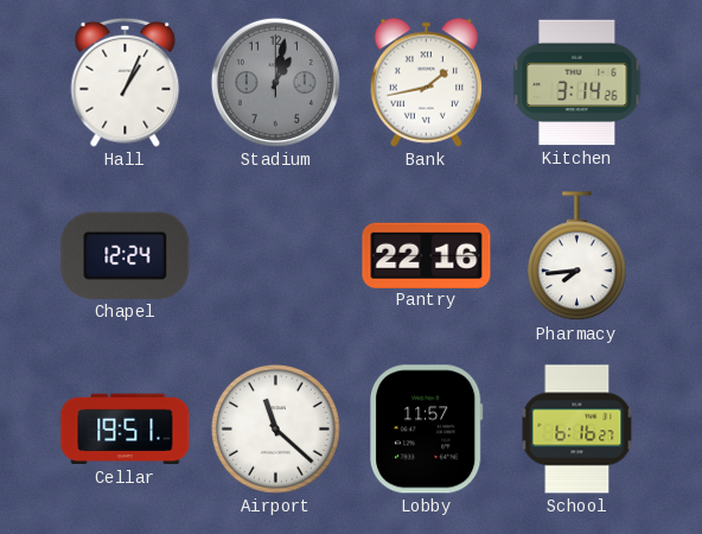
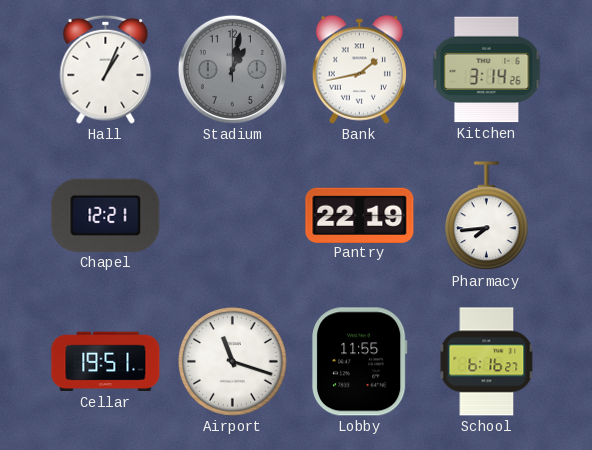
Chapel: 12:24 -> 12:21 (106, 215)
Pantry: 22:16 -> 22:19 (360, 215)
Airport: 11:22 -> 11:18 (233, 362)
Lobby: 11:57 -> 11:55 (360, 362)
